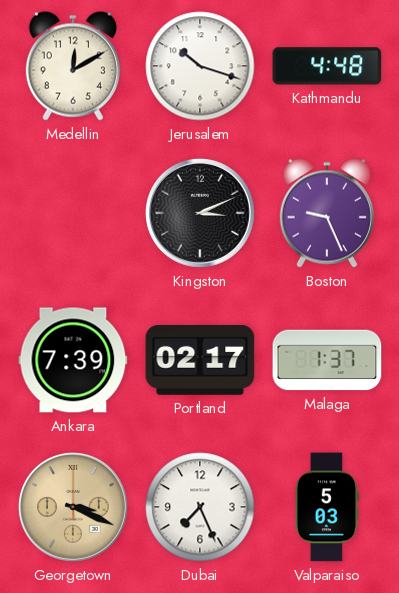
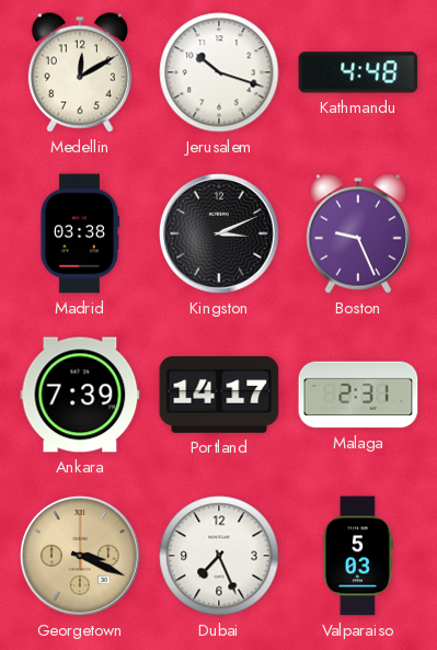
Madrid: none -> 03:38 (79, 233)
Portland: 02:17 -> 14:17 (219, 395)
Malaga: 1:37 -> 2:31 (358, 395)
